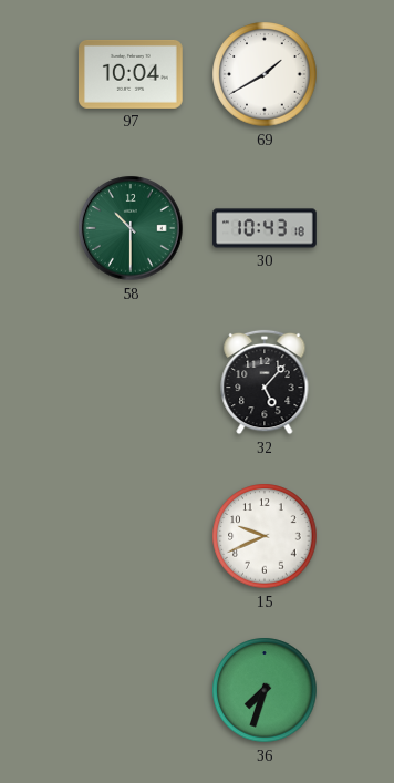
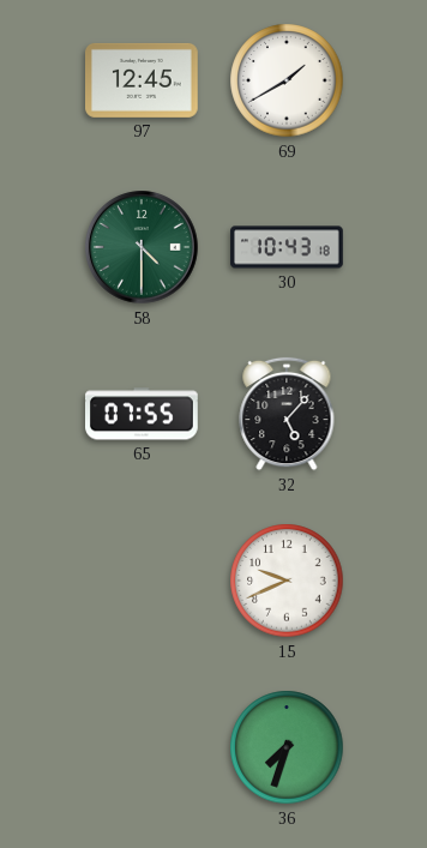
97: 10:04 -> 12:45 (143, 80)
58: 10:30 -> 4:30 (142, 247)
65: none -> 07:55 (143, 414)
